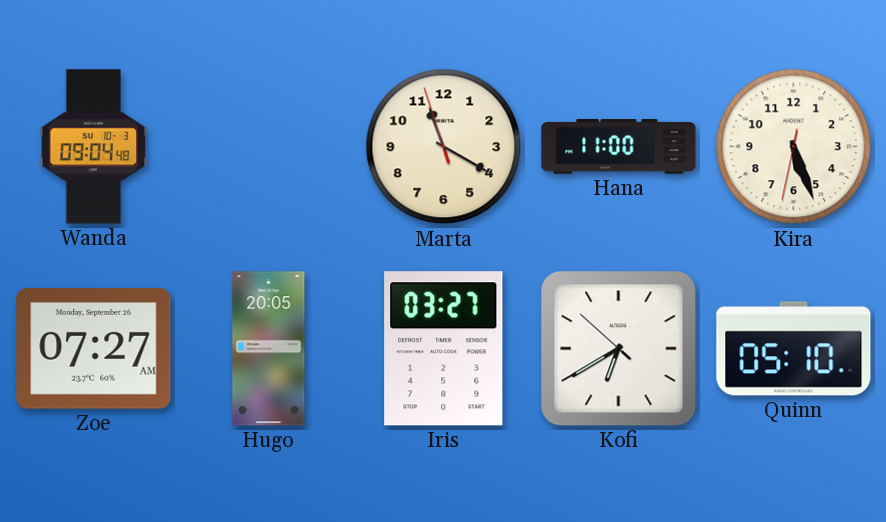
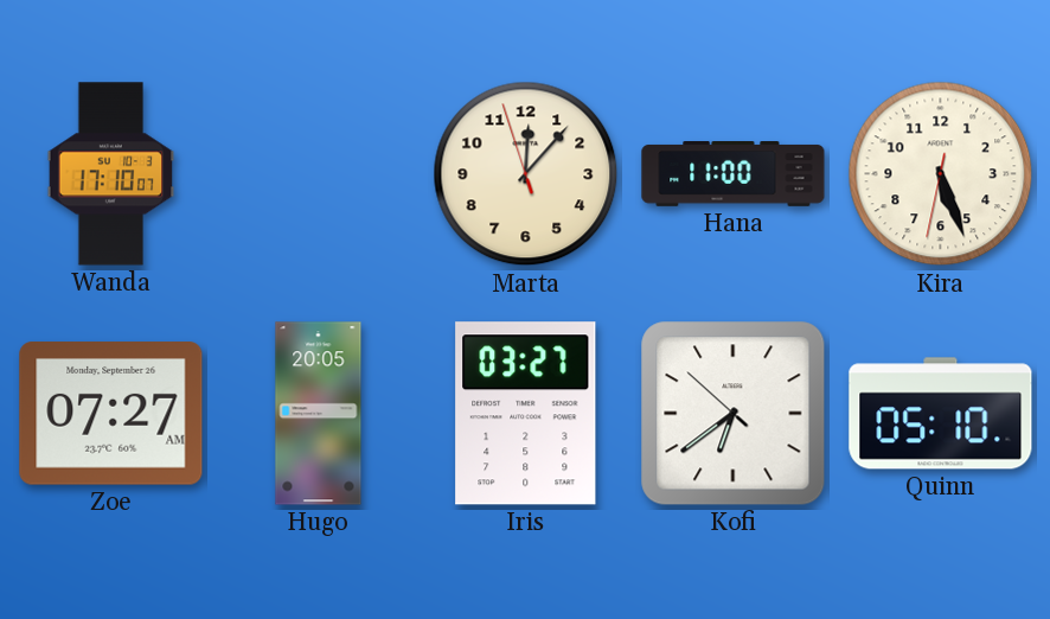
Wanda: 09:04 -> 17:10 (111, 174)
Marta: 11:19 -> 12:06 (526, 174)
Kofi: 6:39 -> 6:38 (734, 414)
